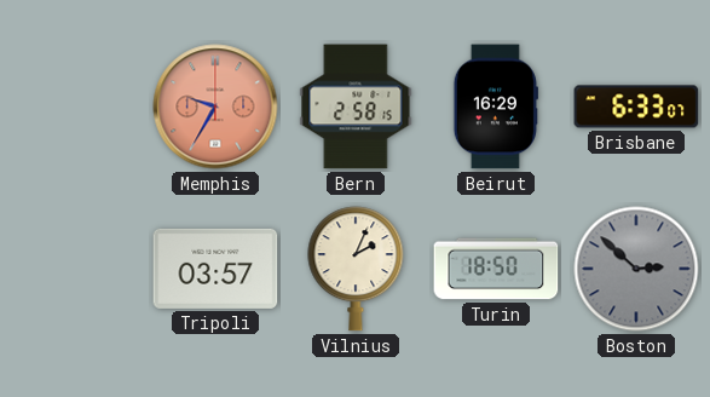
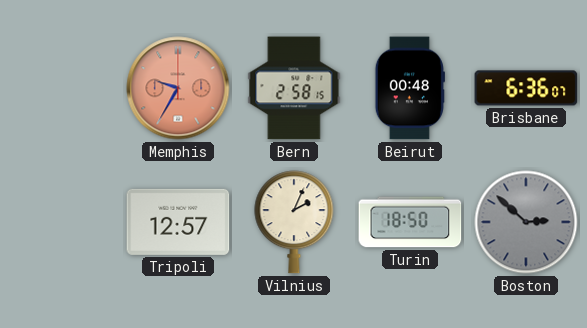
Beirut: 16:29 -> 00:48 (410, 88)
Brisbane: 6:33 -> 6:36 (526, 88)
Tripoli: 03:57 -> 12:57 (178, 222)
